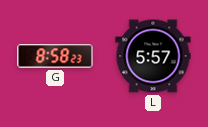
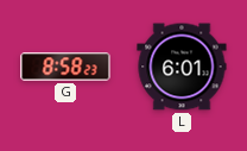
L: 5:57 -> 6:01 (182, 67)
